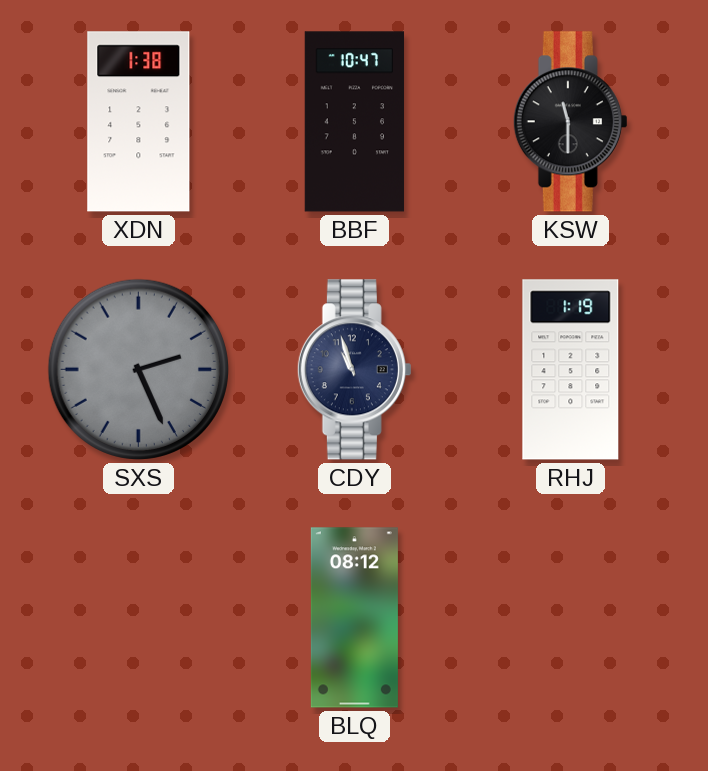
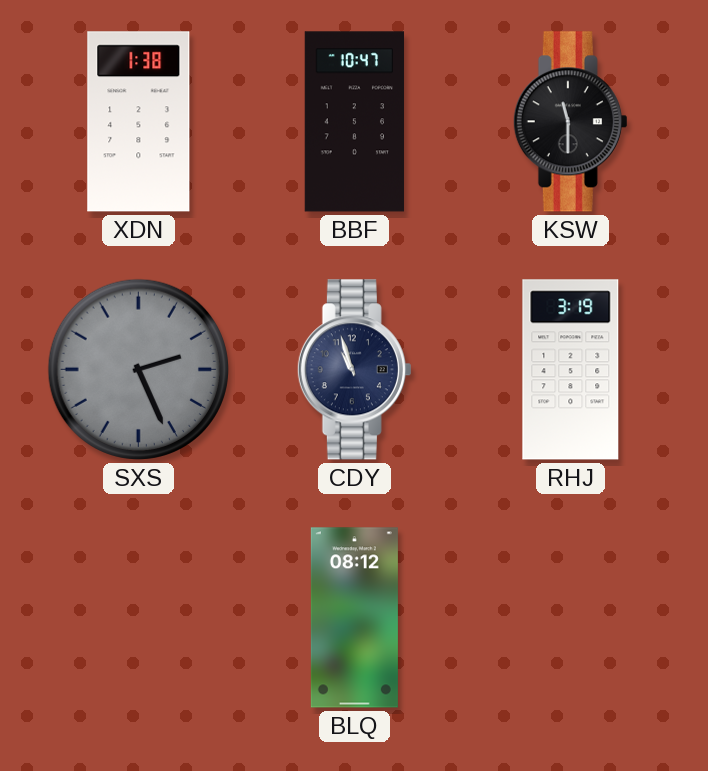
RHJ: 1:19 -> 3:19 (571, 370)
